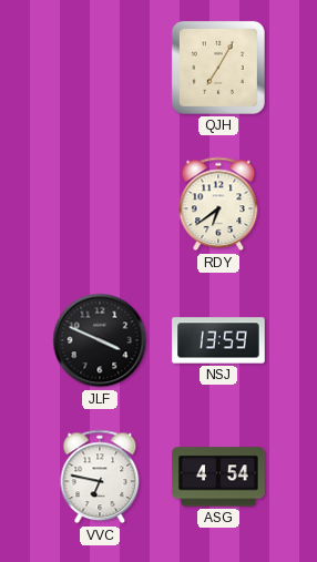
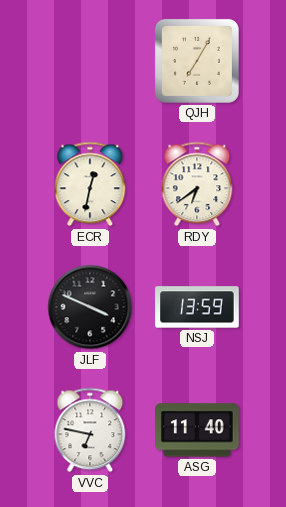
ECR: none -> 12:32 (90, 184)
ASG: 4:54 -> 11:40 (197, 430)
